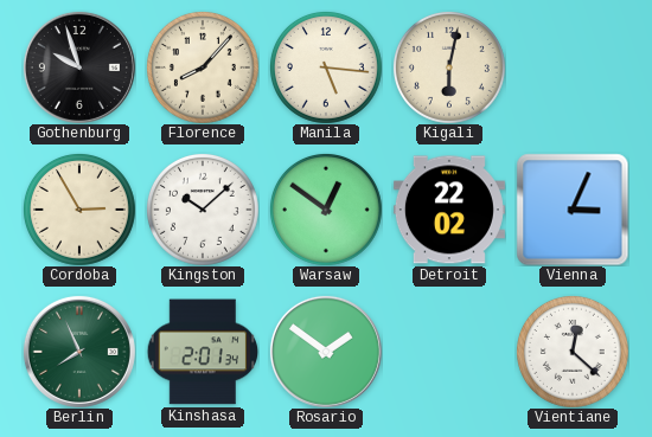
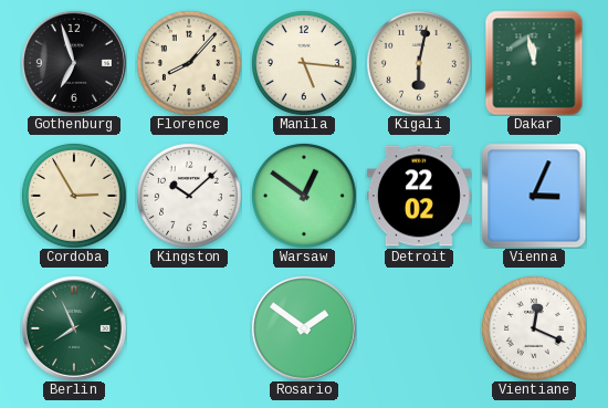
Gothenburg: 9:57 -> 6:57 (74, 63)
Dakar: none -> 11:58 (534, 63)
Kinshasa: 2:01 -> none (203, 352)
Vientiane: 12:22 -> 12:19 (534, 328)
